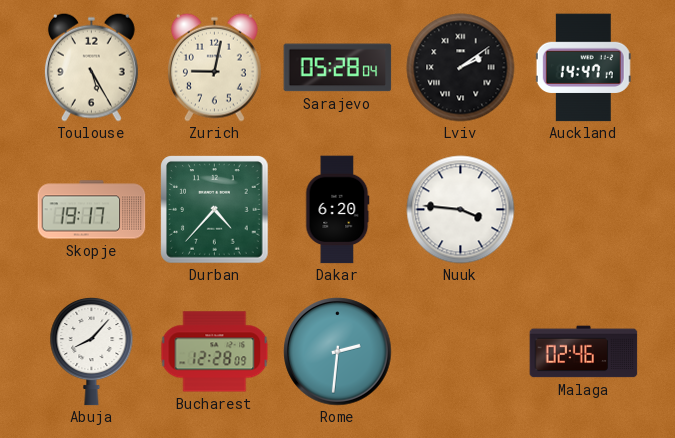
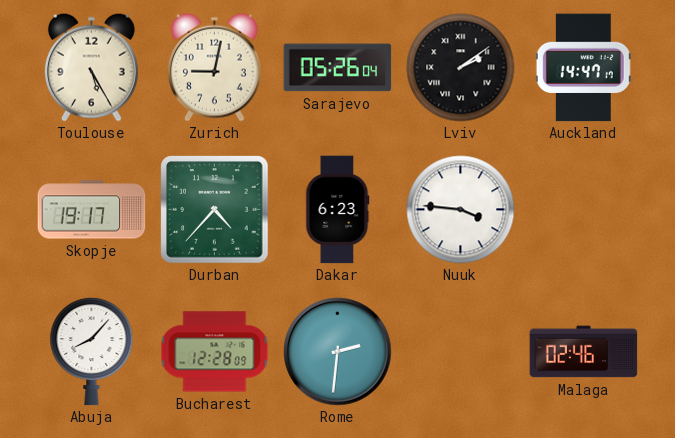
Sarajevo: 05:28 -> 05:26 (338, 68)
Dakar: 6:20 -> 6:23 (338, 210)
